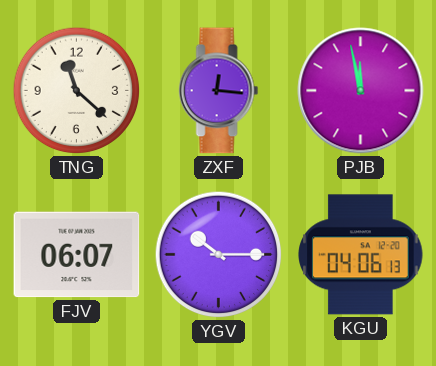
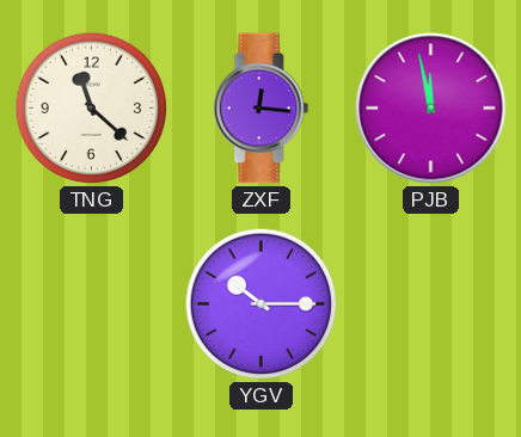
FJV: 06:07 -> none (77, 255)
KGU: 04:06 -> none (361, 255)
